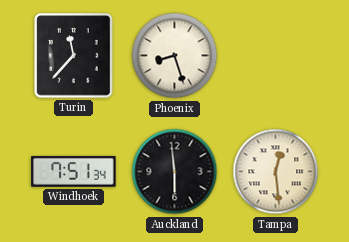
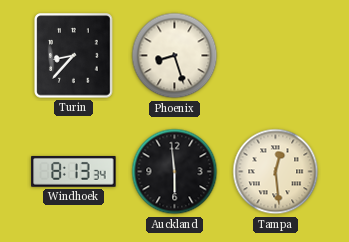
Turin: 11:37 -> 8:37 (74, 56)
Windhoek: 7:51 -> 8:13 (74, 171)
